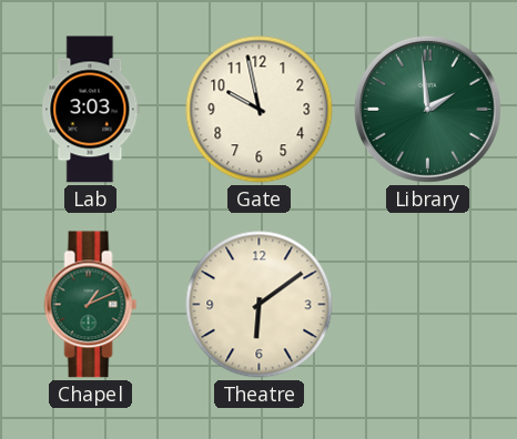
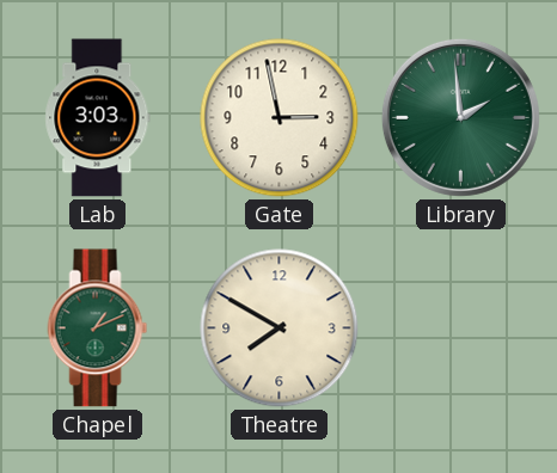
Gate: 9:58 -> 2:58 (280, 118)
Theatre: 6:09 -> 7:50 (280, 328)
